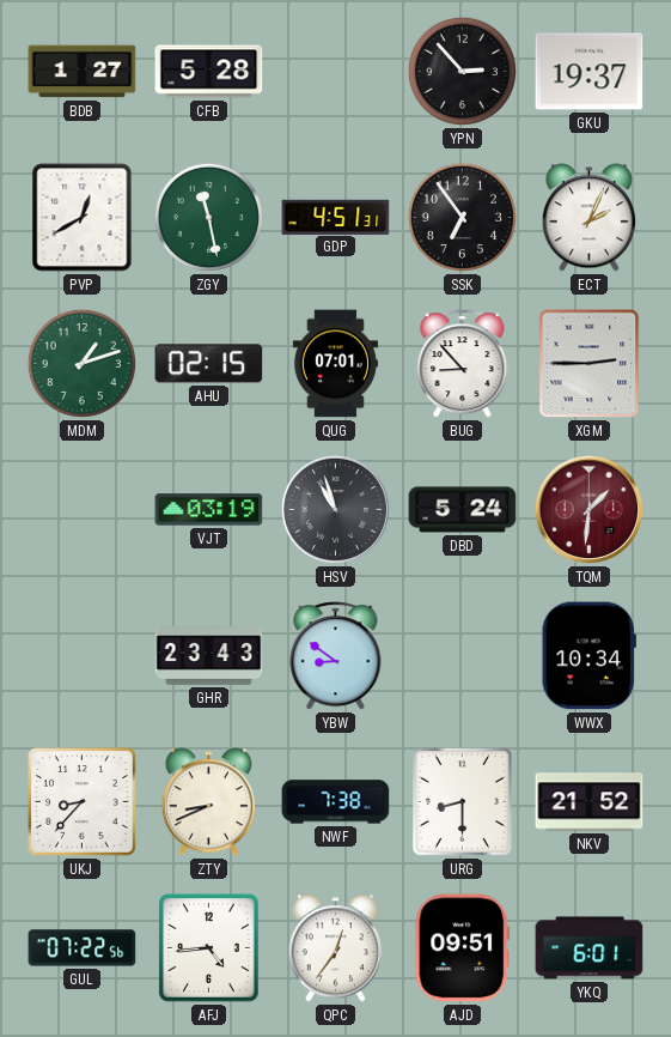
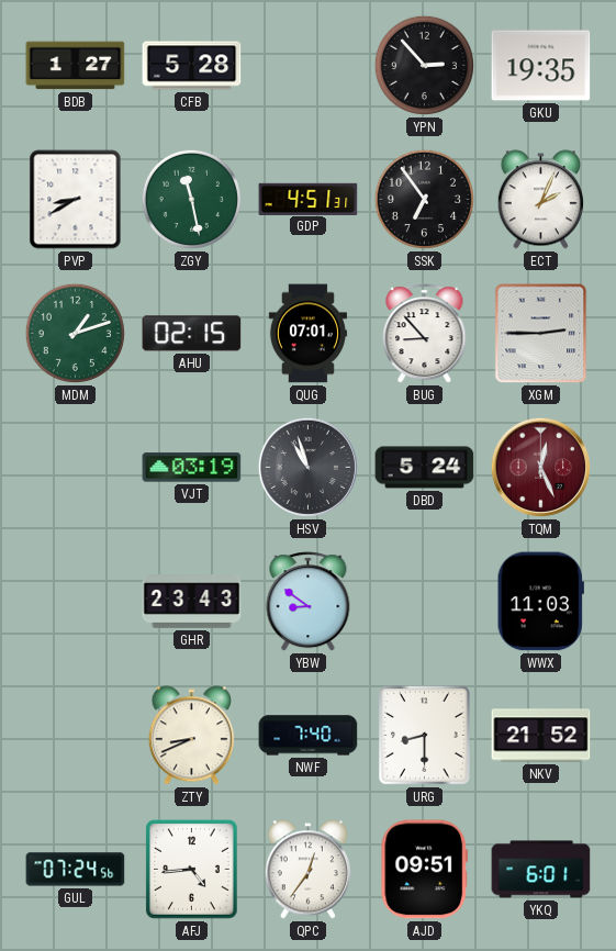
GKU: 19:37 -> 19:35 (541, 66)
PVP: 12:40 -> 8:40 (76, 200)
TQM: 1:31 -> 12:26 (540, 467)
WWX: 10:34 -> 11:03 (540, 602)
UKJ: 8:37 -> none (83, 802)
NWF: 7:38 -> 7:40 (309, 736)
GUL: 07:22 -> 07:24 (76, 870)
